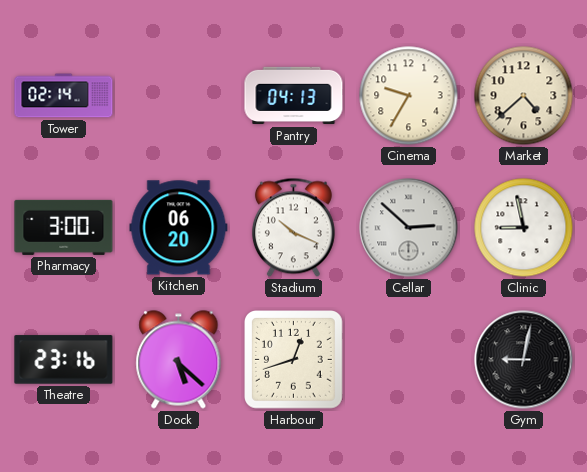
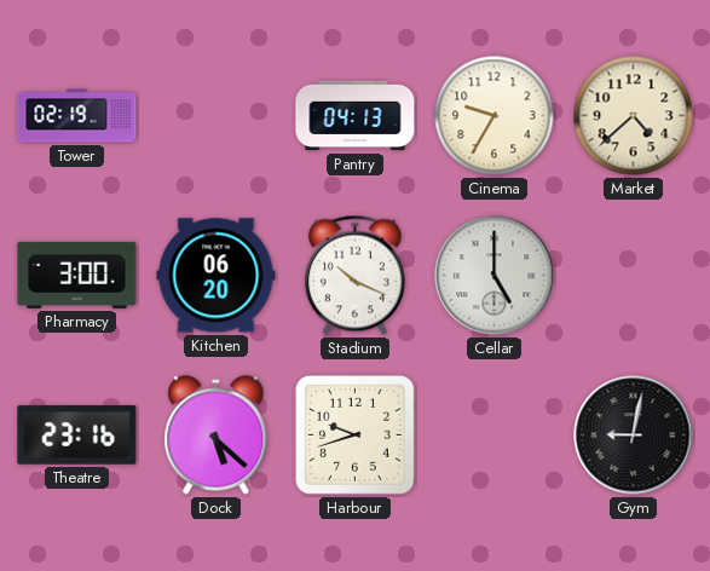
Tower: 02:14 -> 02:19 (77, 116)
Cellar: 2:52 -> 5:00 (495, 276)
Clinic: 8:58 -> none (524, 228)
Harbour: 12:42 -> 9:42 (356, 436)
